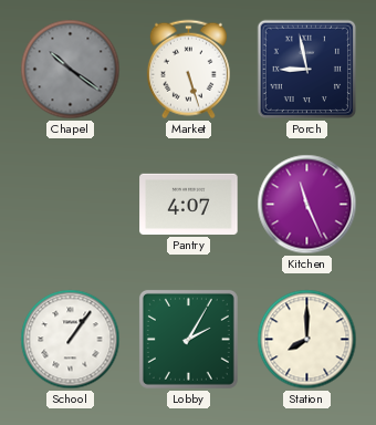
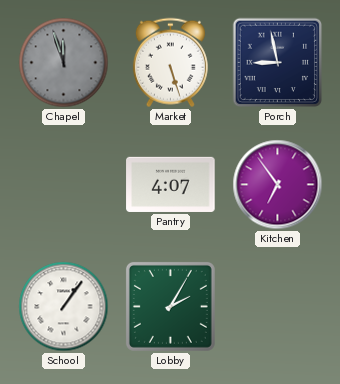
Chapel: 10:21 -> 11:57 (64, 63)
Kitchen: 11:26 -> 6:54 (278, 185)
Station: 8:00 -> none (307, 340)
